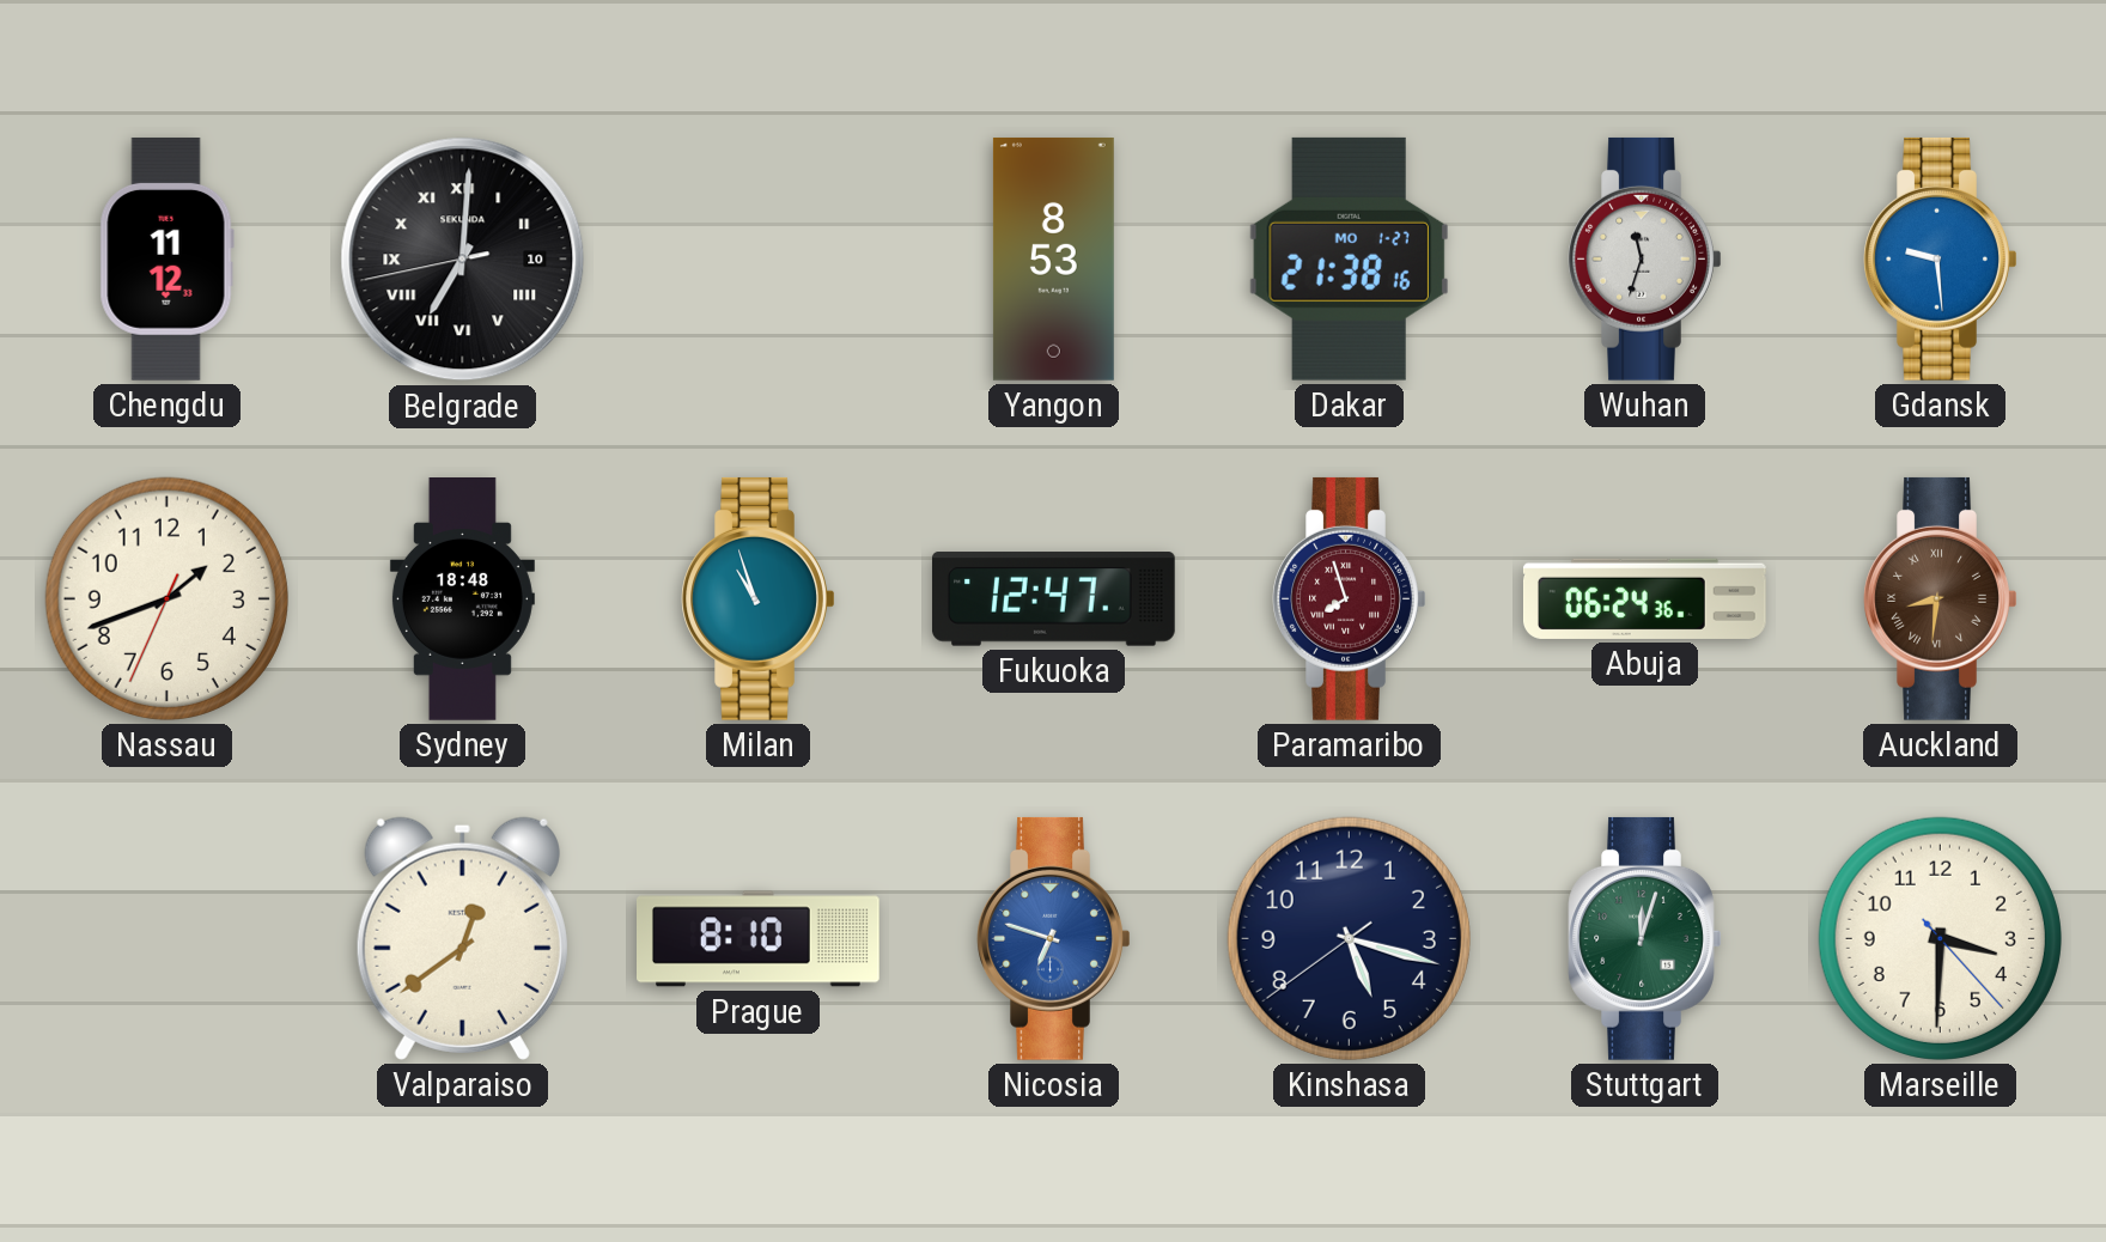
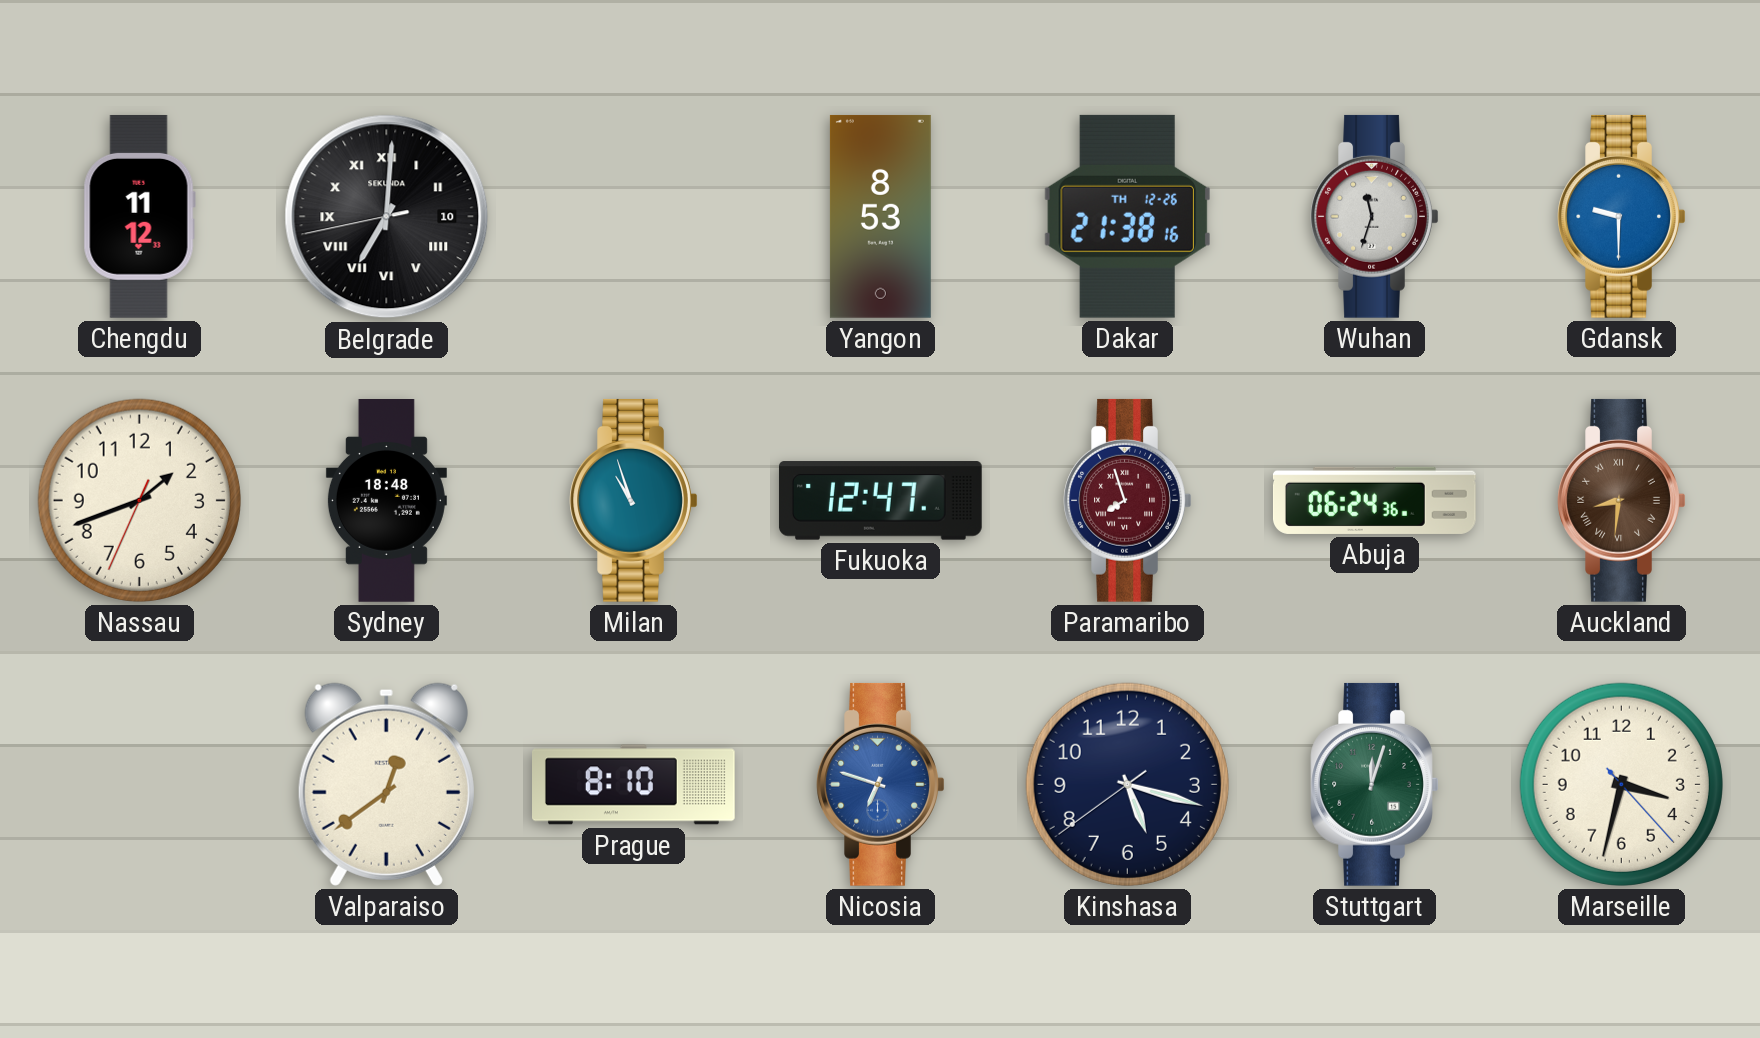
Dakar date: MO 1-27 -> TH 12-26 (1127, 216)
Gdansk: 9:29 -> 9:30 (1622, 216)
Marseille: 3:30 -> 3:32 (1621, 784)
